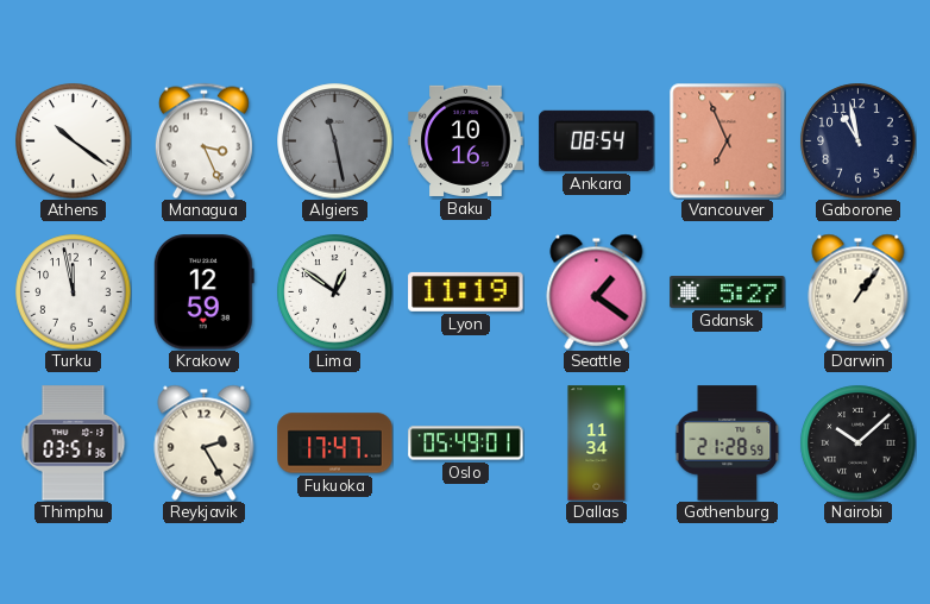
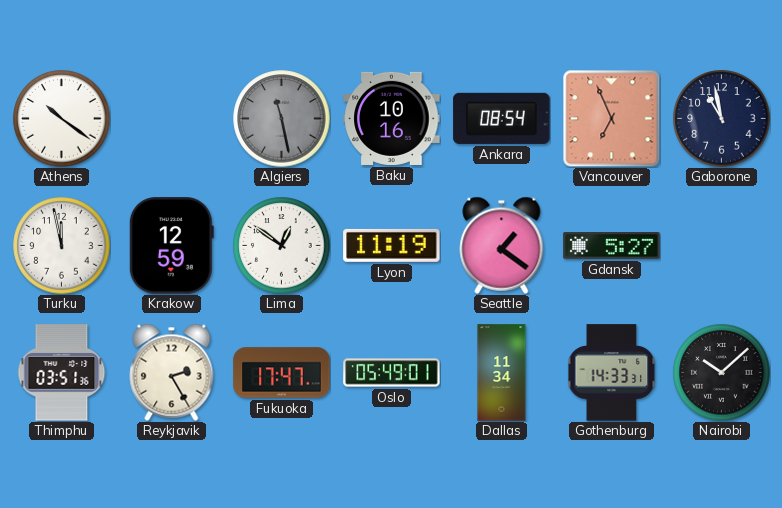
Managua: 3:26 -> none (203, 140)
Darwin: 1:06 -> none (859, 291)
Gothenburg: 21:28 -> 14:33 (612, 373)
